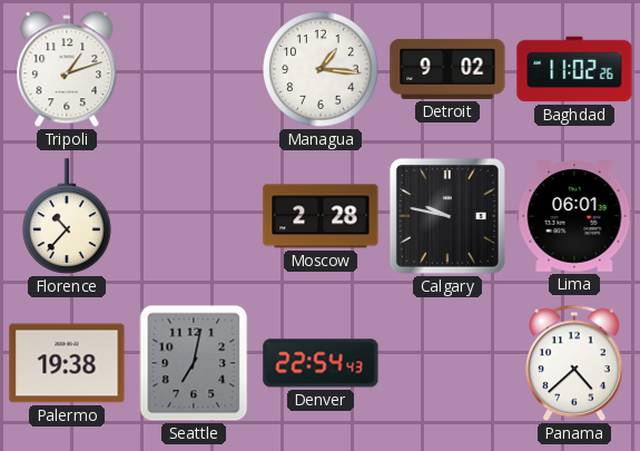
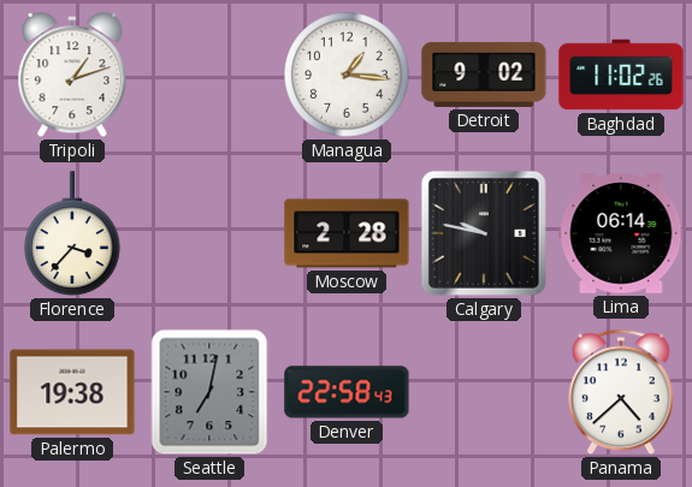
Florence: 10:37 -> 3:37 (73, 233)
Lima: 06:01 -> 06:14 (621, 233)
Denver: 22:54 -> 22:58 (347, 392)
